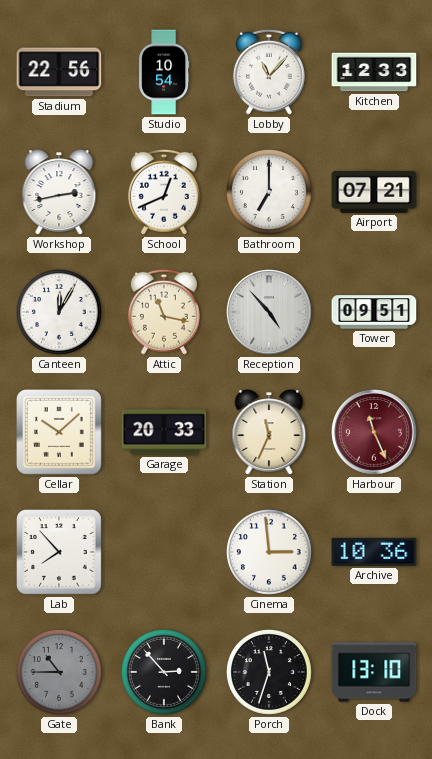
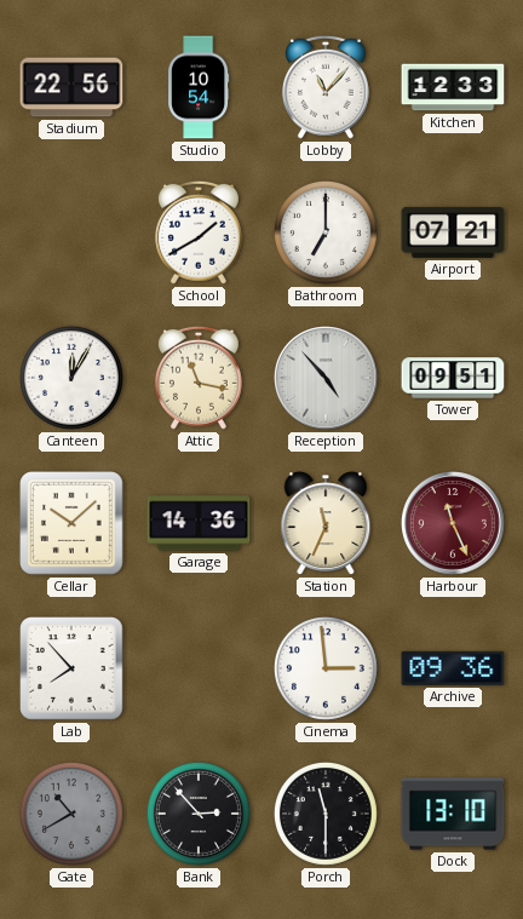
Workshop: 2:43 -> none (59, 192)
School: 12:41 -> 1:40 (199, 232)
Garage: 20:33 -> 14:36 (199, 523)
Archive: 10:36 -> 09:36 (453, 668)
Gate: 10:45 -> 10:40 (71, 814)
Porch: 11:33 -> 11:30 (326, 814)
